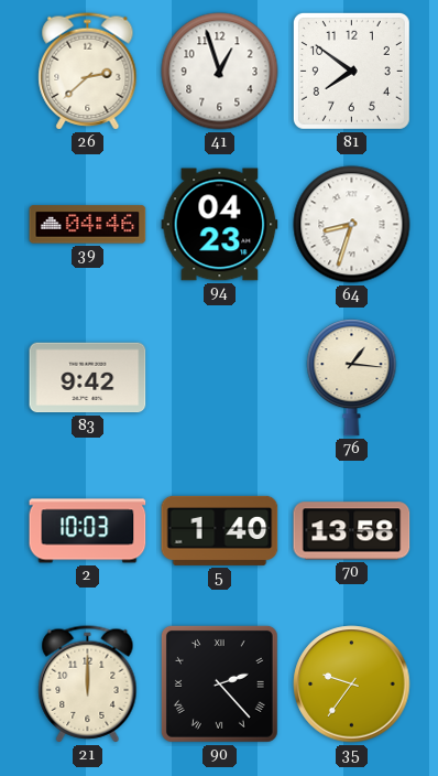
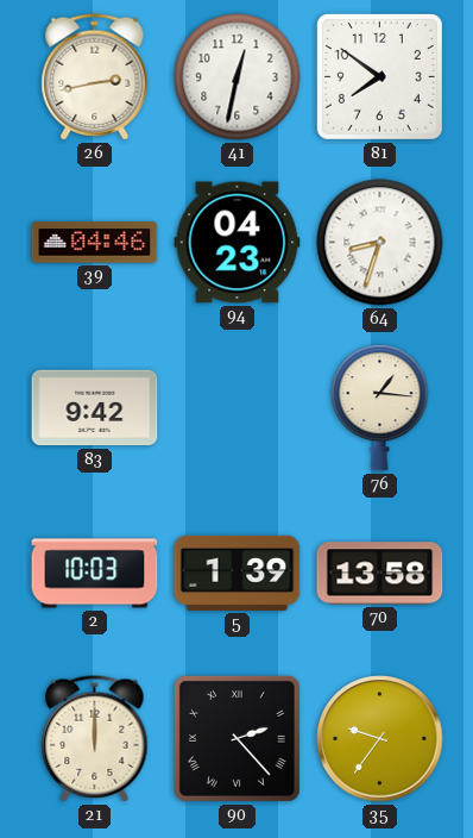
26: 2:38 -> 2:43 (95, 77)
41: 12:57 -> 12:32 (238, 77)
5: 1:40 -> 1:39 (238, 573)
